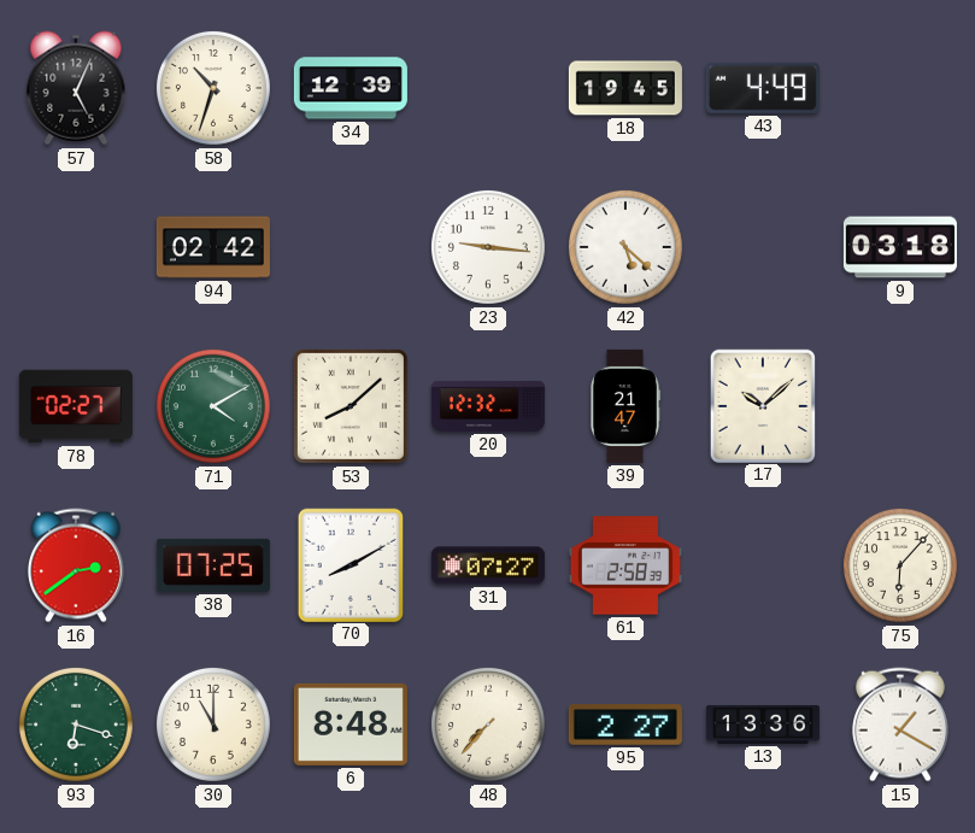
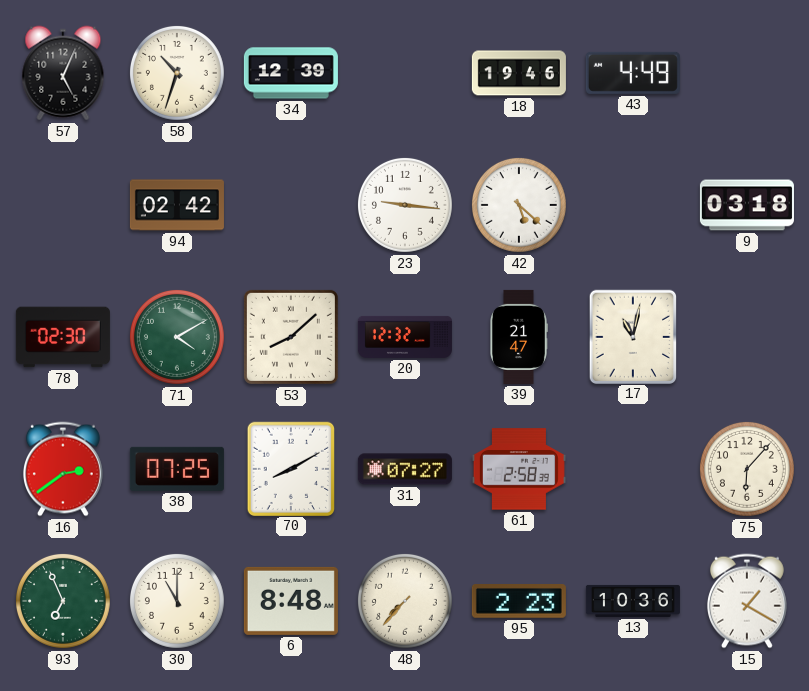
18: 19:45 -> 19:46 (519, 73)
78: 02:27 -> 02:30 (63, 337)
17: 10:08 -> 11:02 (632, 336)
93: 6:18 -> 6:56 (63, 601)
95: 2:27 -> 2:23 (519, 602)
13: 13:36 -> 10:36 (633, 601)
